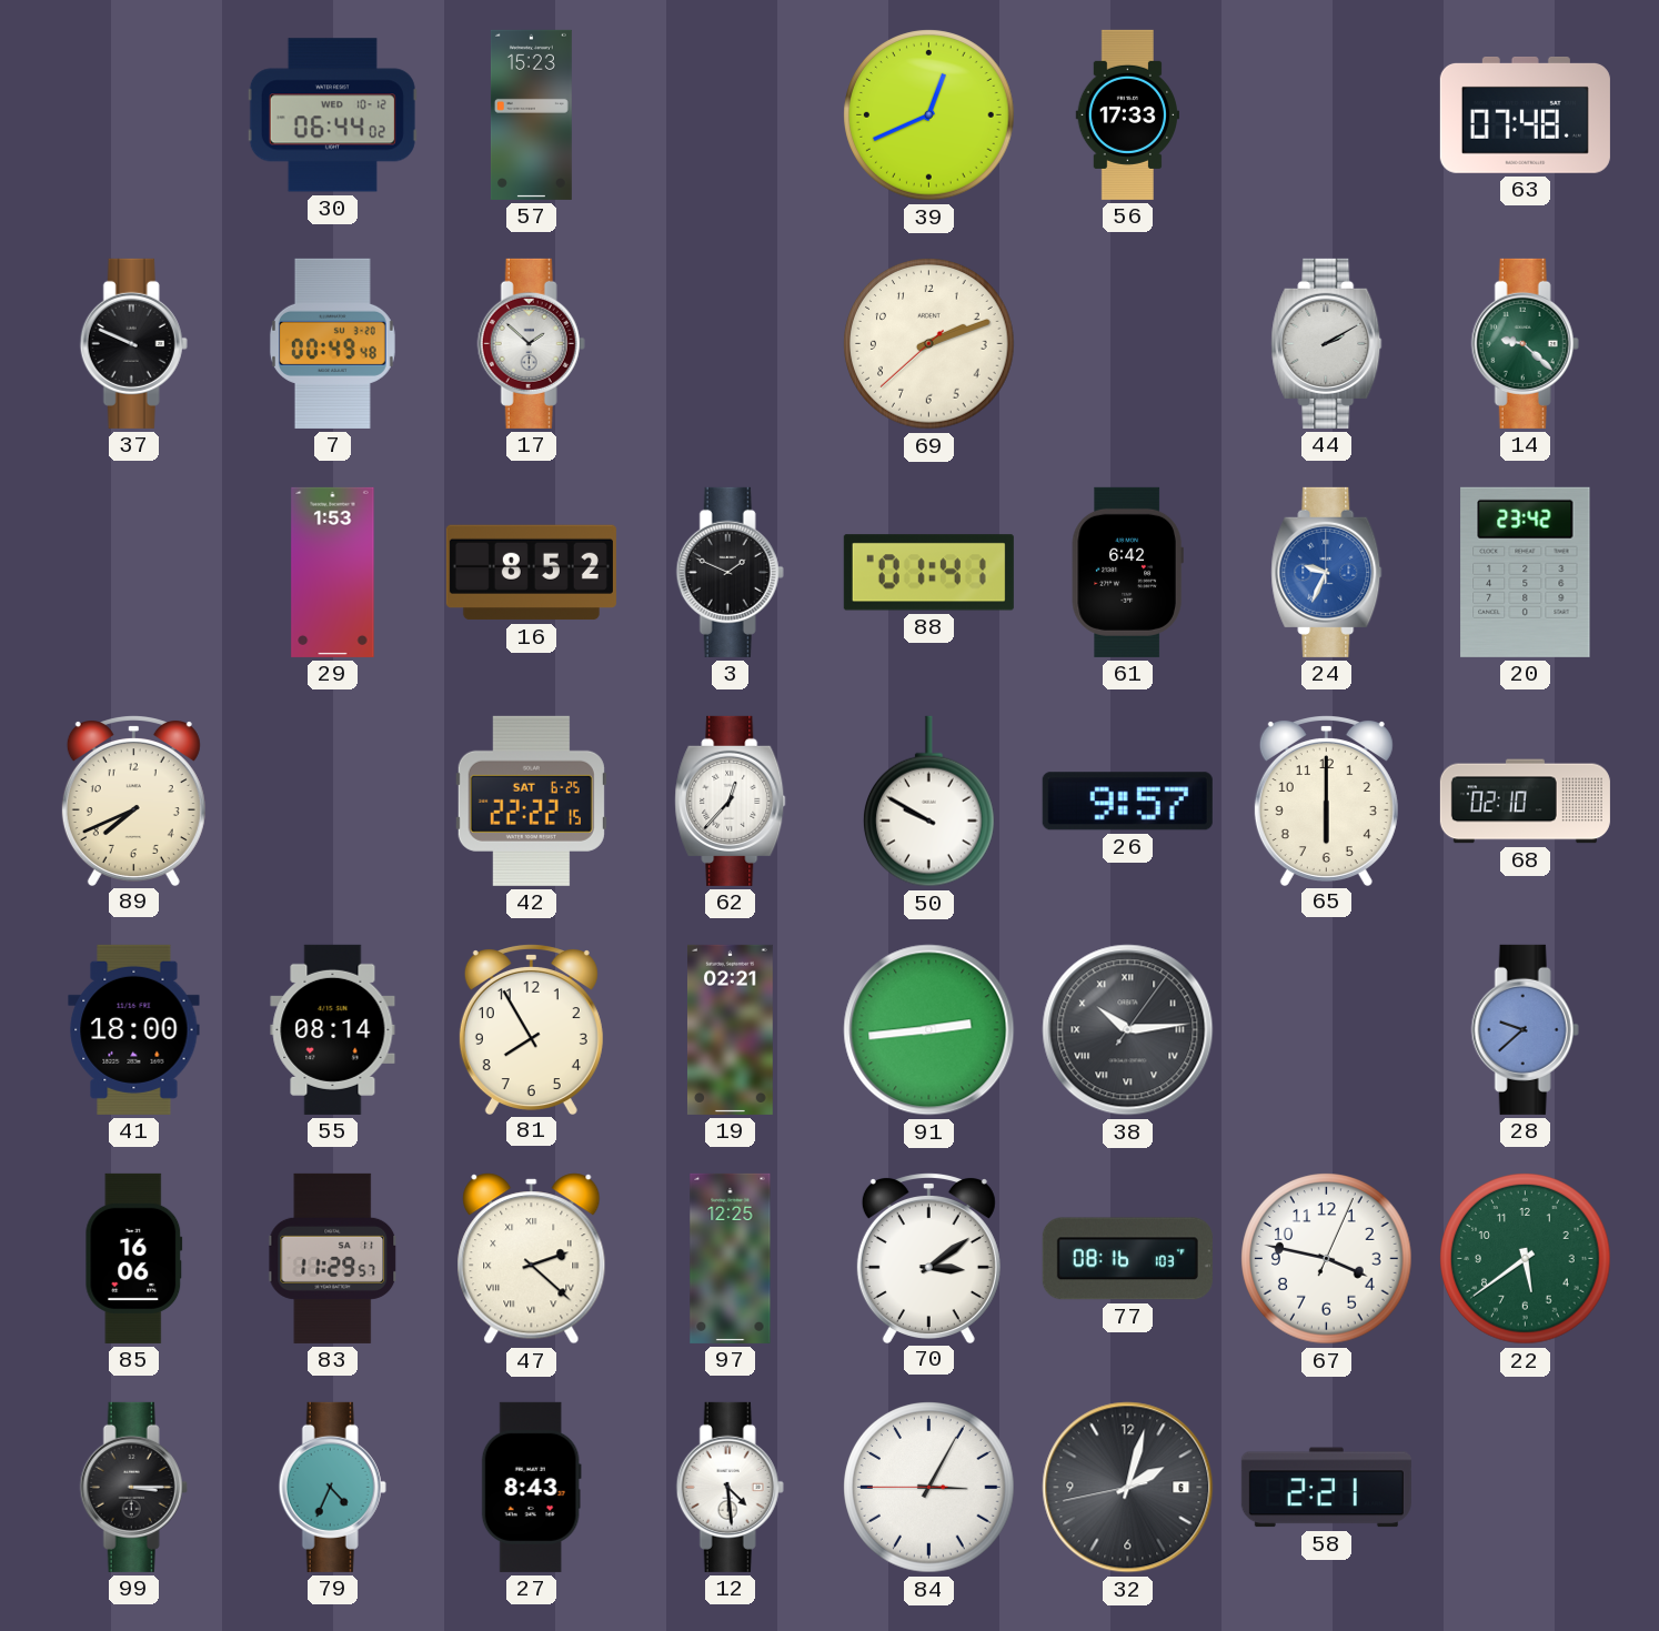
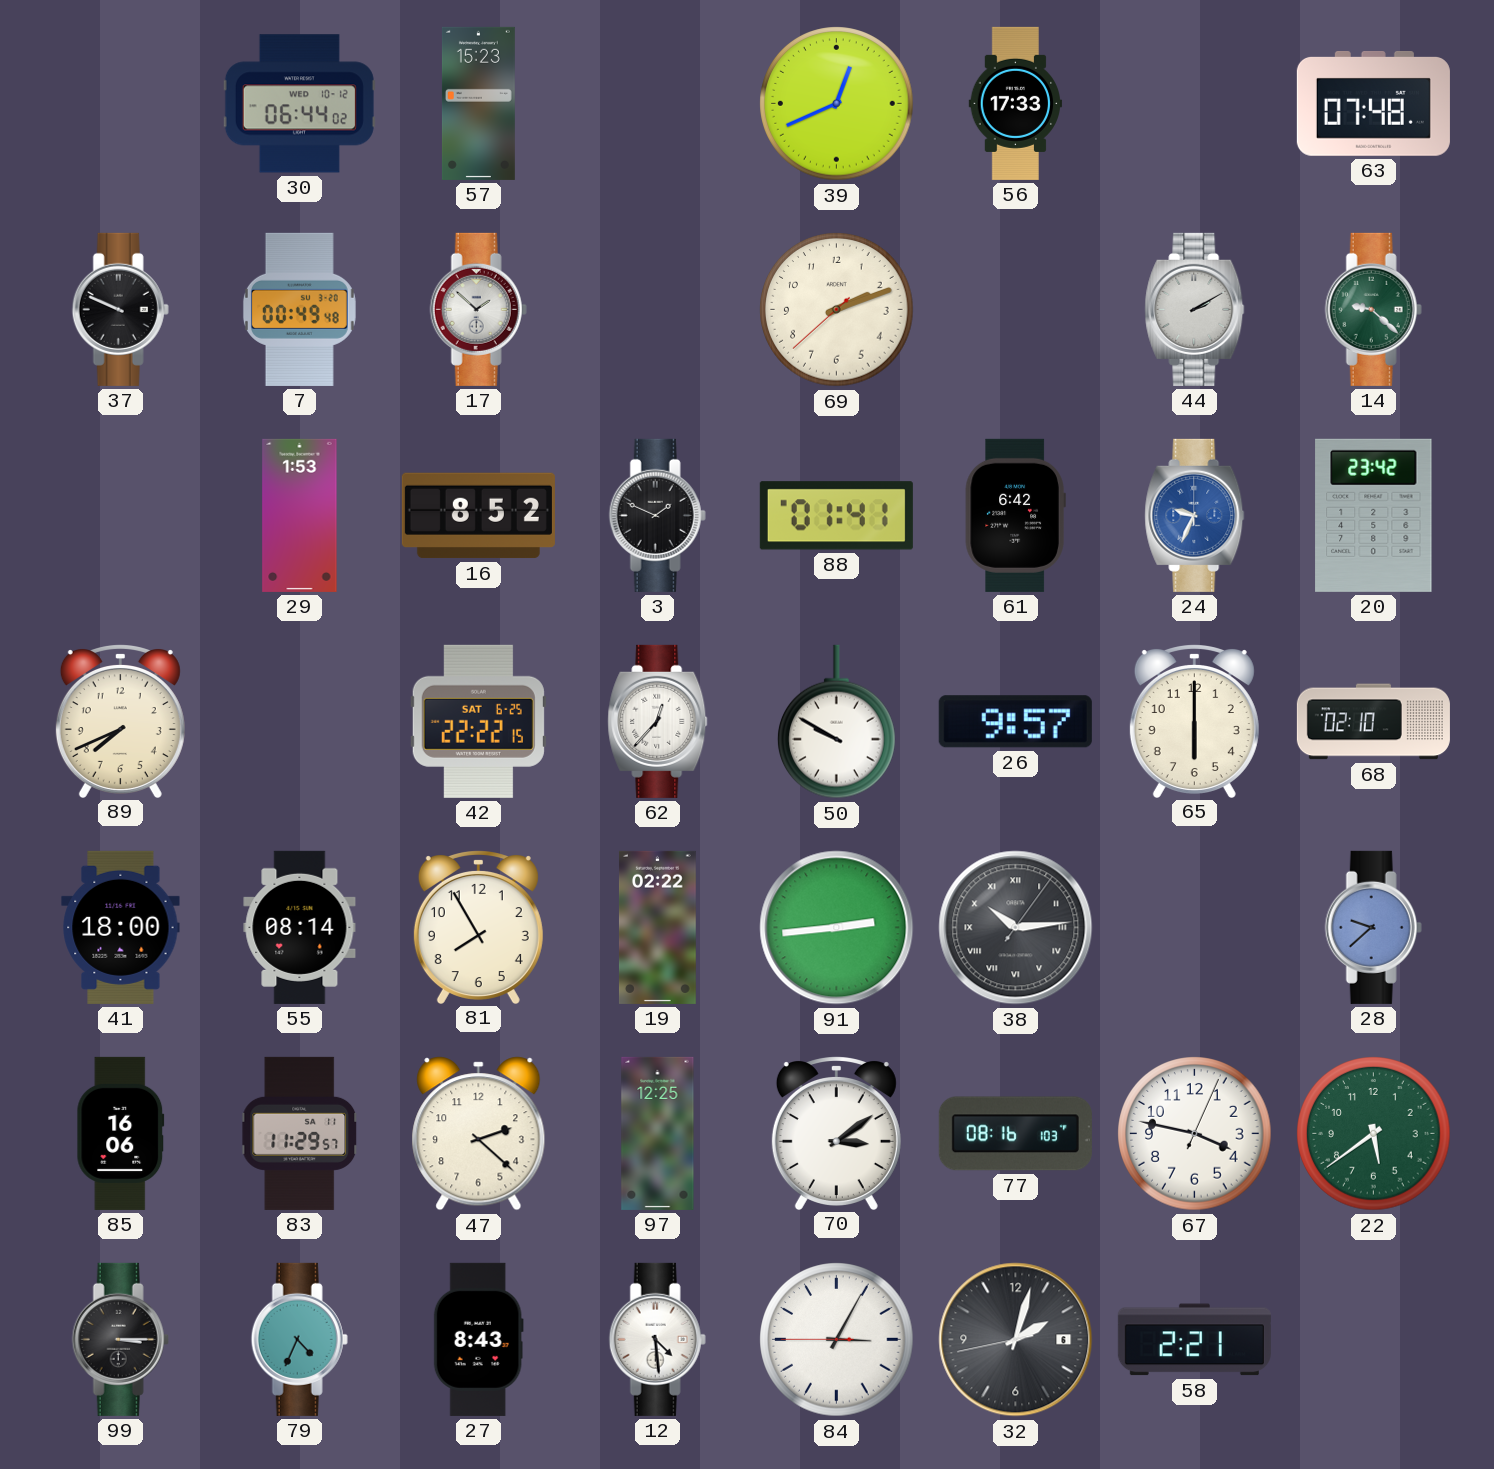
19: 02:21 -> 02:22 (657, 927)
47 numerals: Roman -> Arabic (479, 1134)
